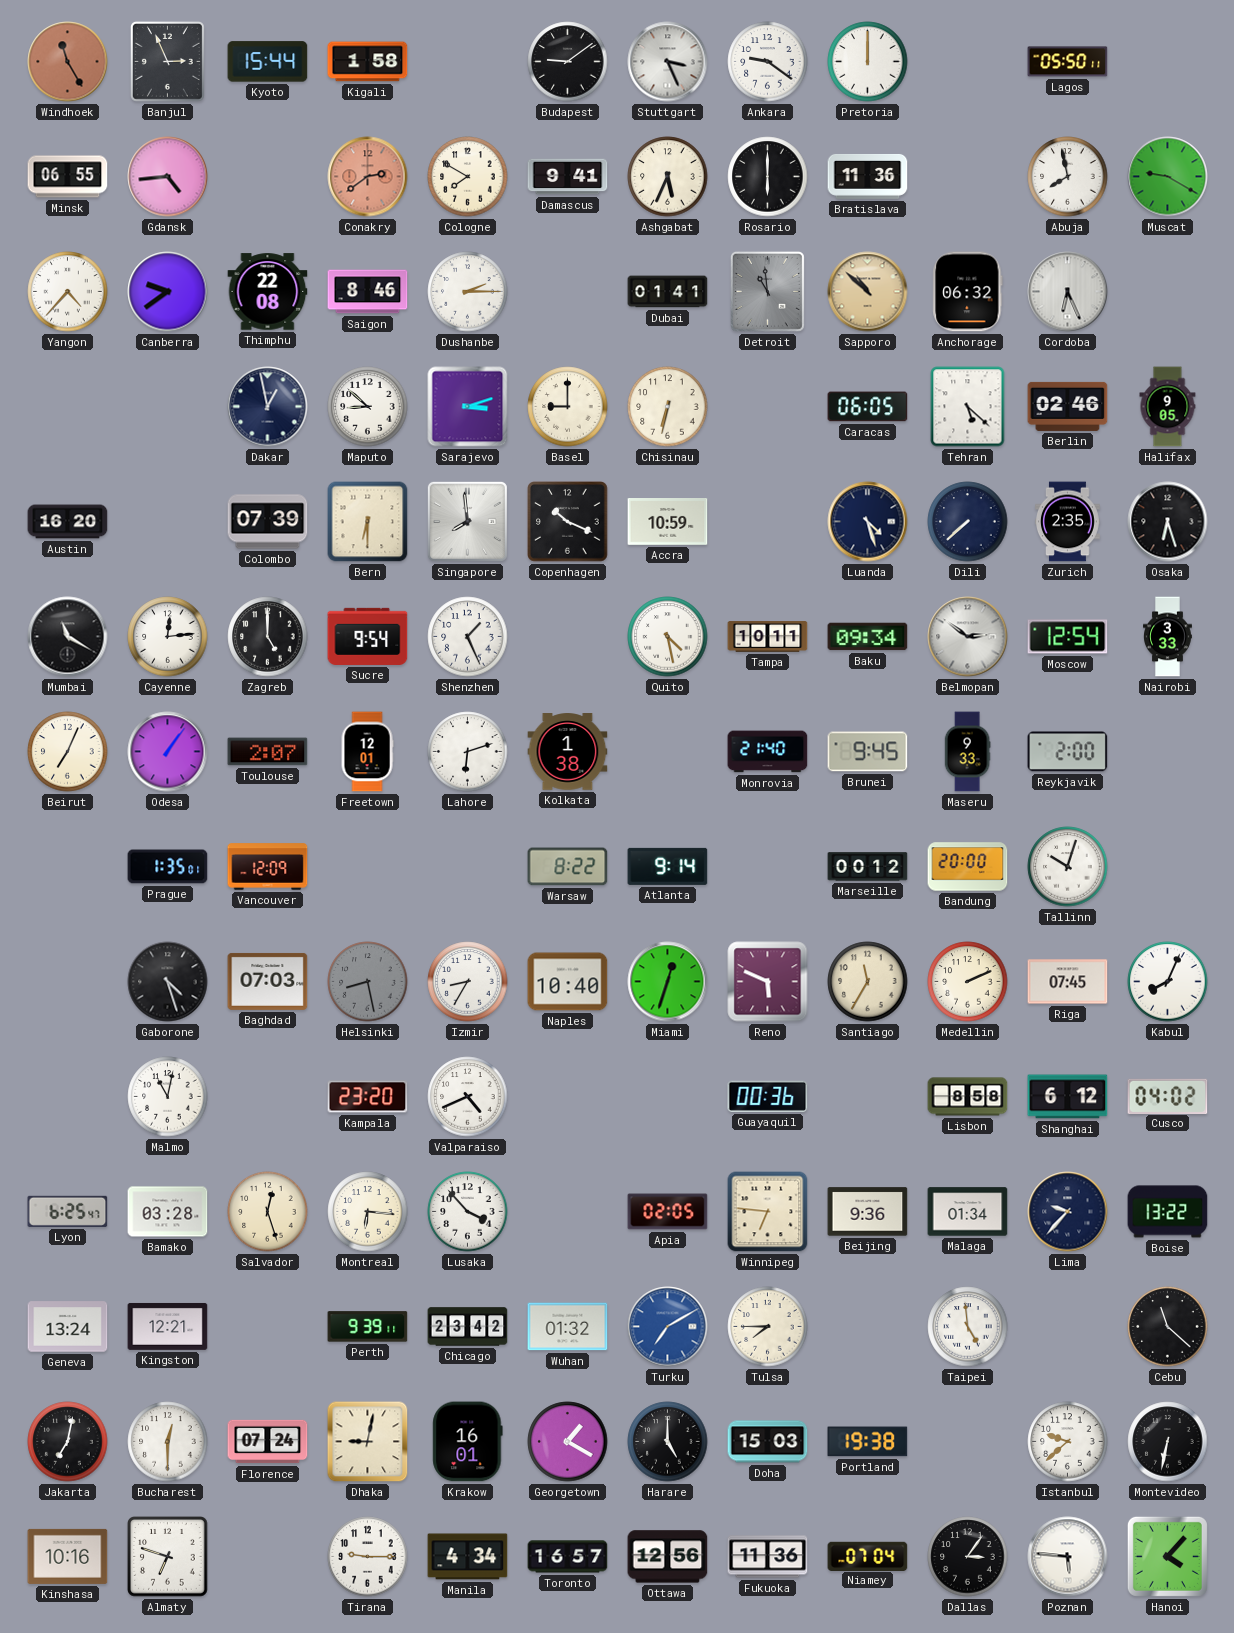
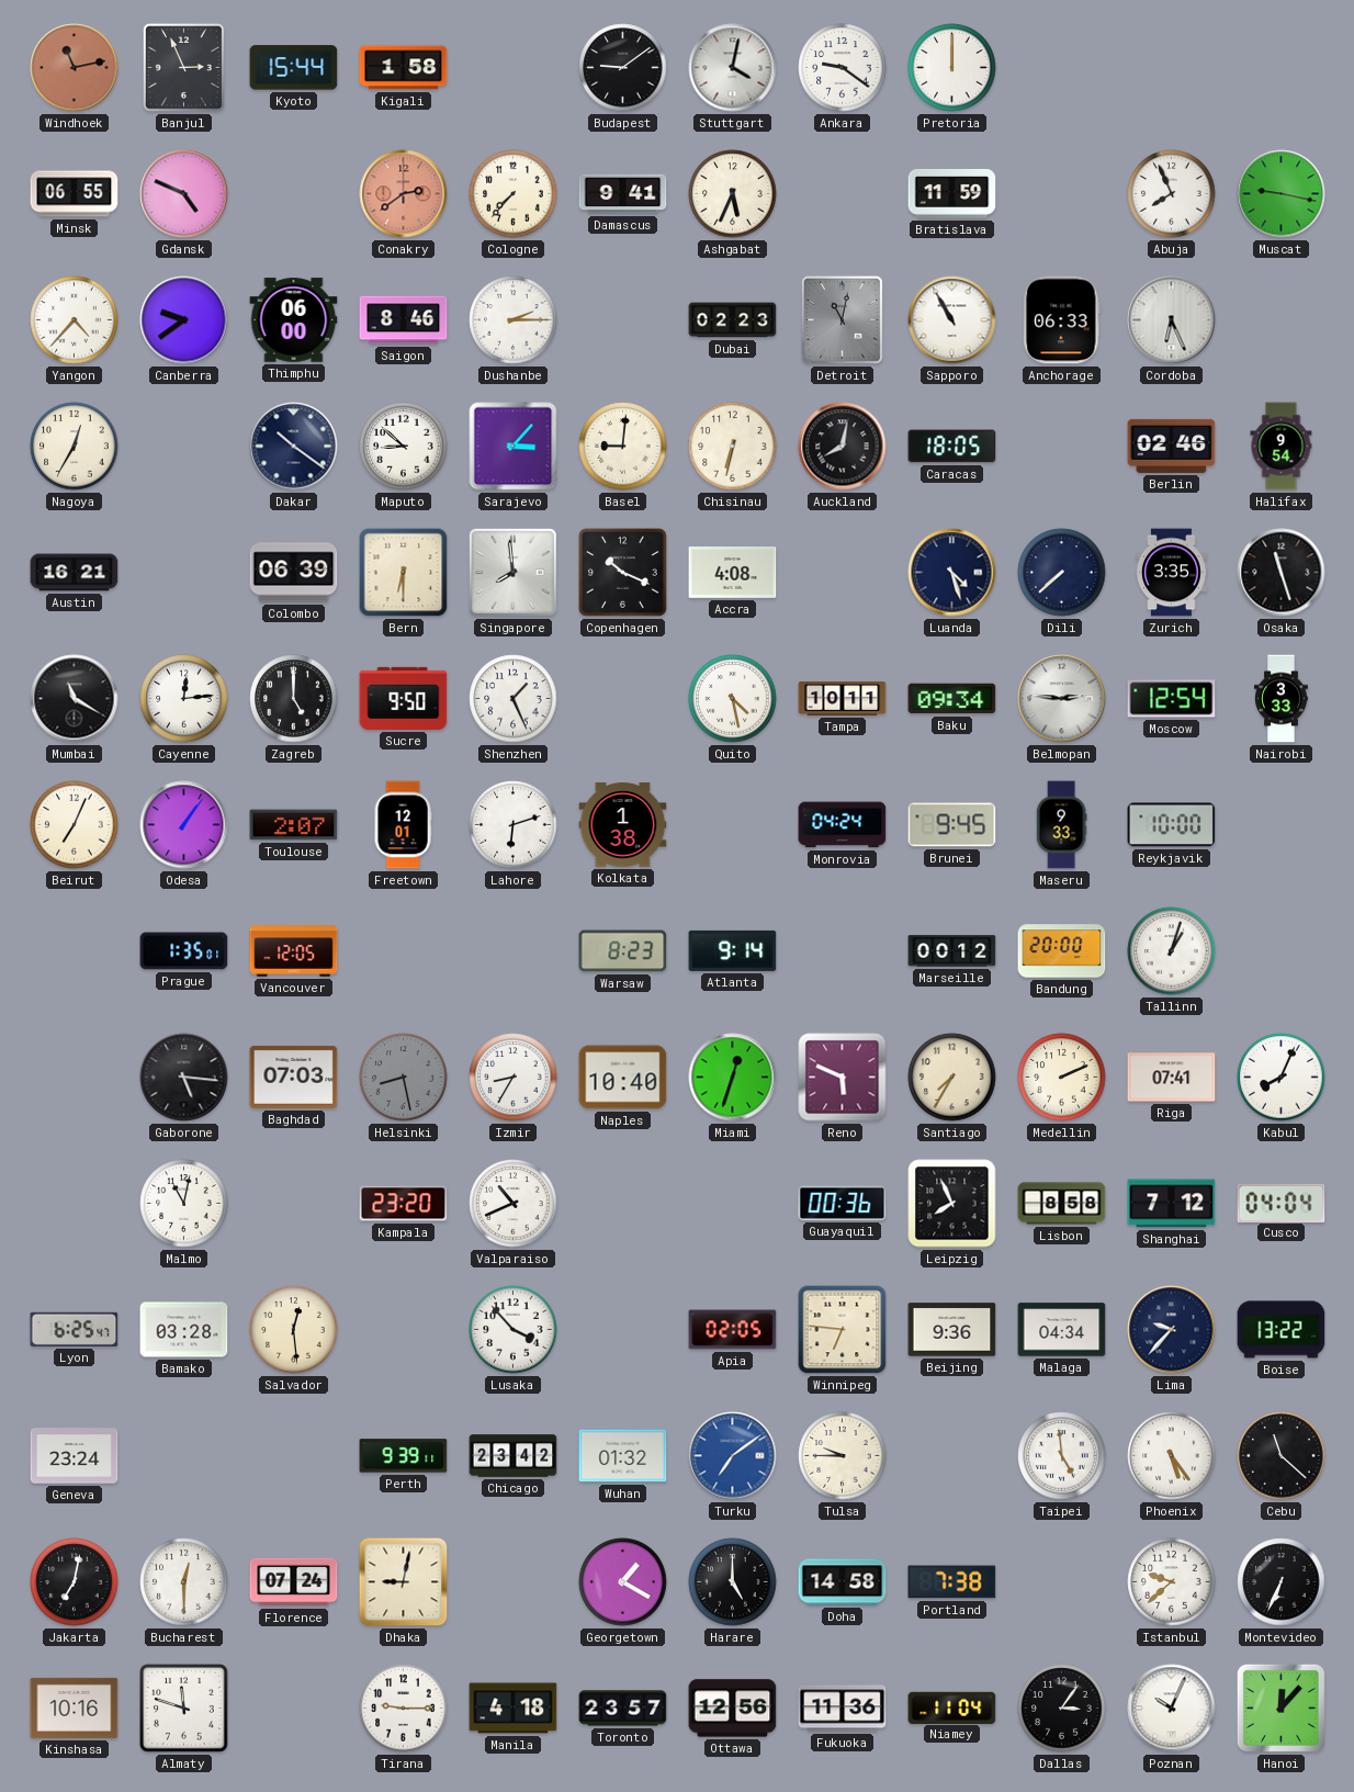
Windhoek: 11:25 -> 11:13 (75, 68)
Stuttgart: 3:26 -> 4:02 (733, 68)
Lagos: 05:50 -> none (1068, 62)
Gdansk: 4:44 -> 4:49 (184, 194)
Cologne: 7:50 -> 7:37 (514, 194)
Rosario: 6:00 -> none (768, 177)
Bratislava: 11:36 -> 11:59 (952, 193)
Abuja: 7:58 -> 7:56 (1172, 194)
Muscat: 9:20 -> 9:17 (1282, 194)
Thimphu: 22:08 -> 06:00 (294, 320)
Dubai: 01:41 -> 02:23 (733, 320)
Detroit: 10:59 -> 11:02 (842, 319)
Sapporo: 10:52 -> 10:55 (952, 320)
Sapporo dial: champagne -> white (952, 320)
Anchorage: 06:32 -> 06:33 (1062, 320)
Nagoya: none -> 12:35 (75, 447)
Dakar: 12:58 -> 10:21 (294, 447)
Sarajevo: 3:12 -> 3:07 (514, 447)
Basel: 9:00 -> 9:01 (623, 447)
Auckland: none -> 8:02 (843, 447)
Caracas: 06:05 -> 18:05 (952, 447)
Tehran: 5:22 -> none (968, 407)
Halifax: 9:05 -> 9:54 (1282, 447)
Austin: 16:20 -> 16:21 (75, 573)
Colombo: 07:39 -> 06:39 (294, 573)
Accra: 10:59 -> 4:08 (733, 573)
Zurich: 2:35 -> 3:35 (1172, 573)
Osaka: 6:27 -> 11:27 (1282, 573)
Sucre: 9:54 -> 9:50 (404, 698)
Belmopan: 2:51 -> 2:46 (1062, 699)
Monrovia: 21:40 -> 04:24 (843, 825)
Reykjavik: 2:00 -> 10:00 (1172, 825)
Vancouver: 12:09 -> 12:05 (294, 951)
Warsaw: 8:22 -> 8:23 (623, 951)
Tallinn: 10:03 -> 1:03 (1172, 951)
Gaborone: 4:27 -> 5:16 (184, 1078)
Santiago: 11:35 -> 7:35 (952, 1078)
Riga: 07:45 -> 07:41 (1172, 1078)
Valparaiso: 4:41 -> 10:41 (514, 1204)
Leipzig: none -> 7:56 (952, 1204)
Shanghai: 6:12 -> 7:12 (1172, 1204)
Cusco: 04:02 -> 04:04 (1282, 1203)
Salvador: 12:27 -> 12:29 (294, 1330)
Montreal: 6:16 -> none (368, 1212)
Malaga: 01:34 -> 04:34 (1062, 1330)
Geneva: 13:24 -> 23:24 (75, 1456)
Kingston: 12:21 -> none (168, 1327)
Turku: 7:10 -> 7:09 (733, 1456)
Tulsa: 7:45 -> 9:45 (843, 1456)
Phoenix: none -> 5:24 (1172, 1456)
Krakow: 16:01 -> none (468, 1442)
Doha: 15:03 -> 14:58 (843, 1582)
Portland: 19:38 -> 7:38 (952, 1582)
Montevideo: 6:32 -> 6:34 (1282, 1582)
Almaty: 6:48 -> 11:48 (184, 1709)
Manila: 4:34 -> 4:18 (514, 1709)
Toronto: 16:57 -> 23:57 (623, 1709)
Niamey: 07:04 -> 11:04 (952, 1708)
Poznan: 5:46 -> 10:04 (1172, 1709)
Hanoi: 4:07 -> 12:07 (1280, 1708)
